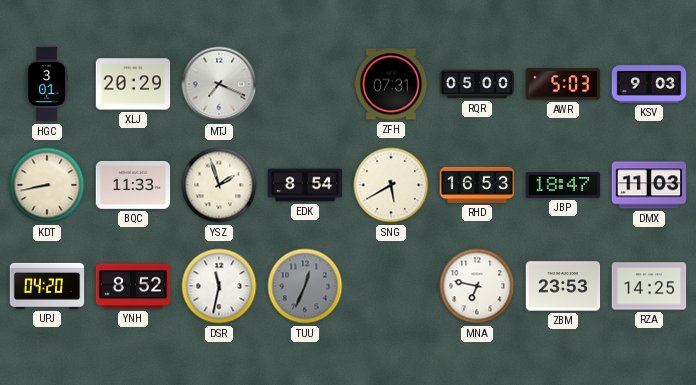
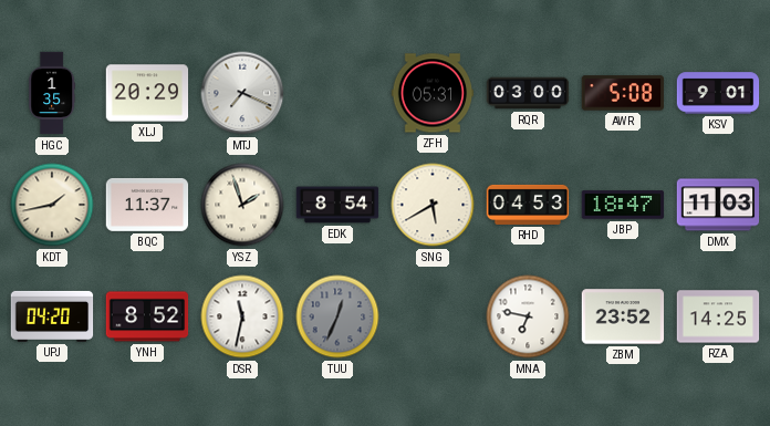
HGC: 3:01 -> 1:35 (52, 93)
ZFH: 07:31 -> 05:31 (433, 93)
RQR: 05:00 -> 03:00 (528, 93)
AWR: 5:03 -> 5:08 (622, 93)
KSV: 9:03 -> 9:01 (718, 93)
KDT: 8:43 -> 1:43 (52, 205)
BQC: 11:33 -> 11:37 (147, 205)
RHD: 16:53 -> 04:53 (528, 205)
ZBM: 23:53 -> 23:52 (623, 316)
